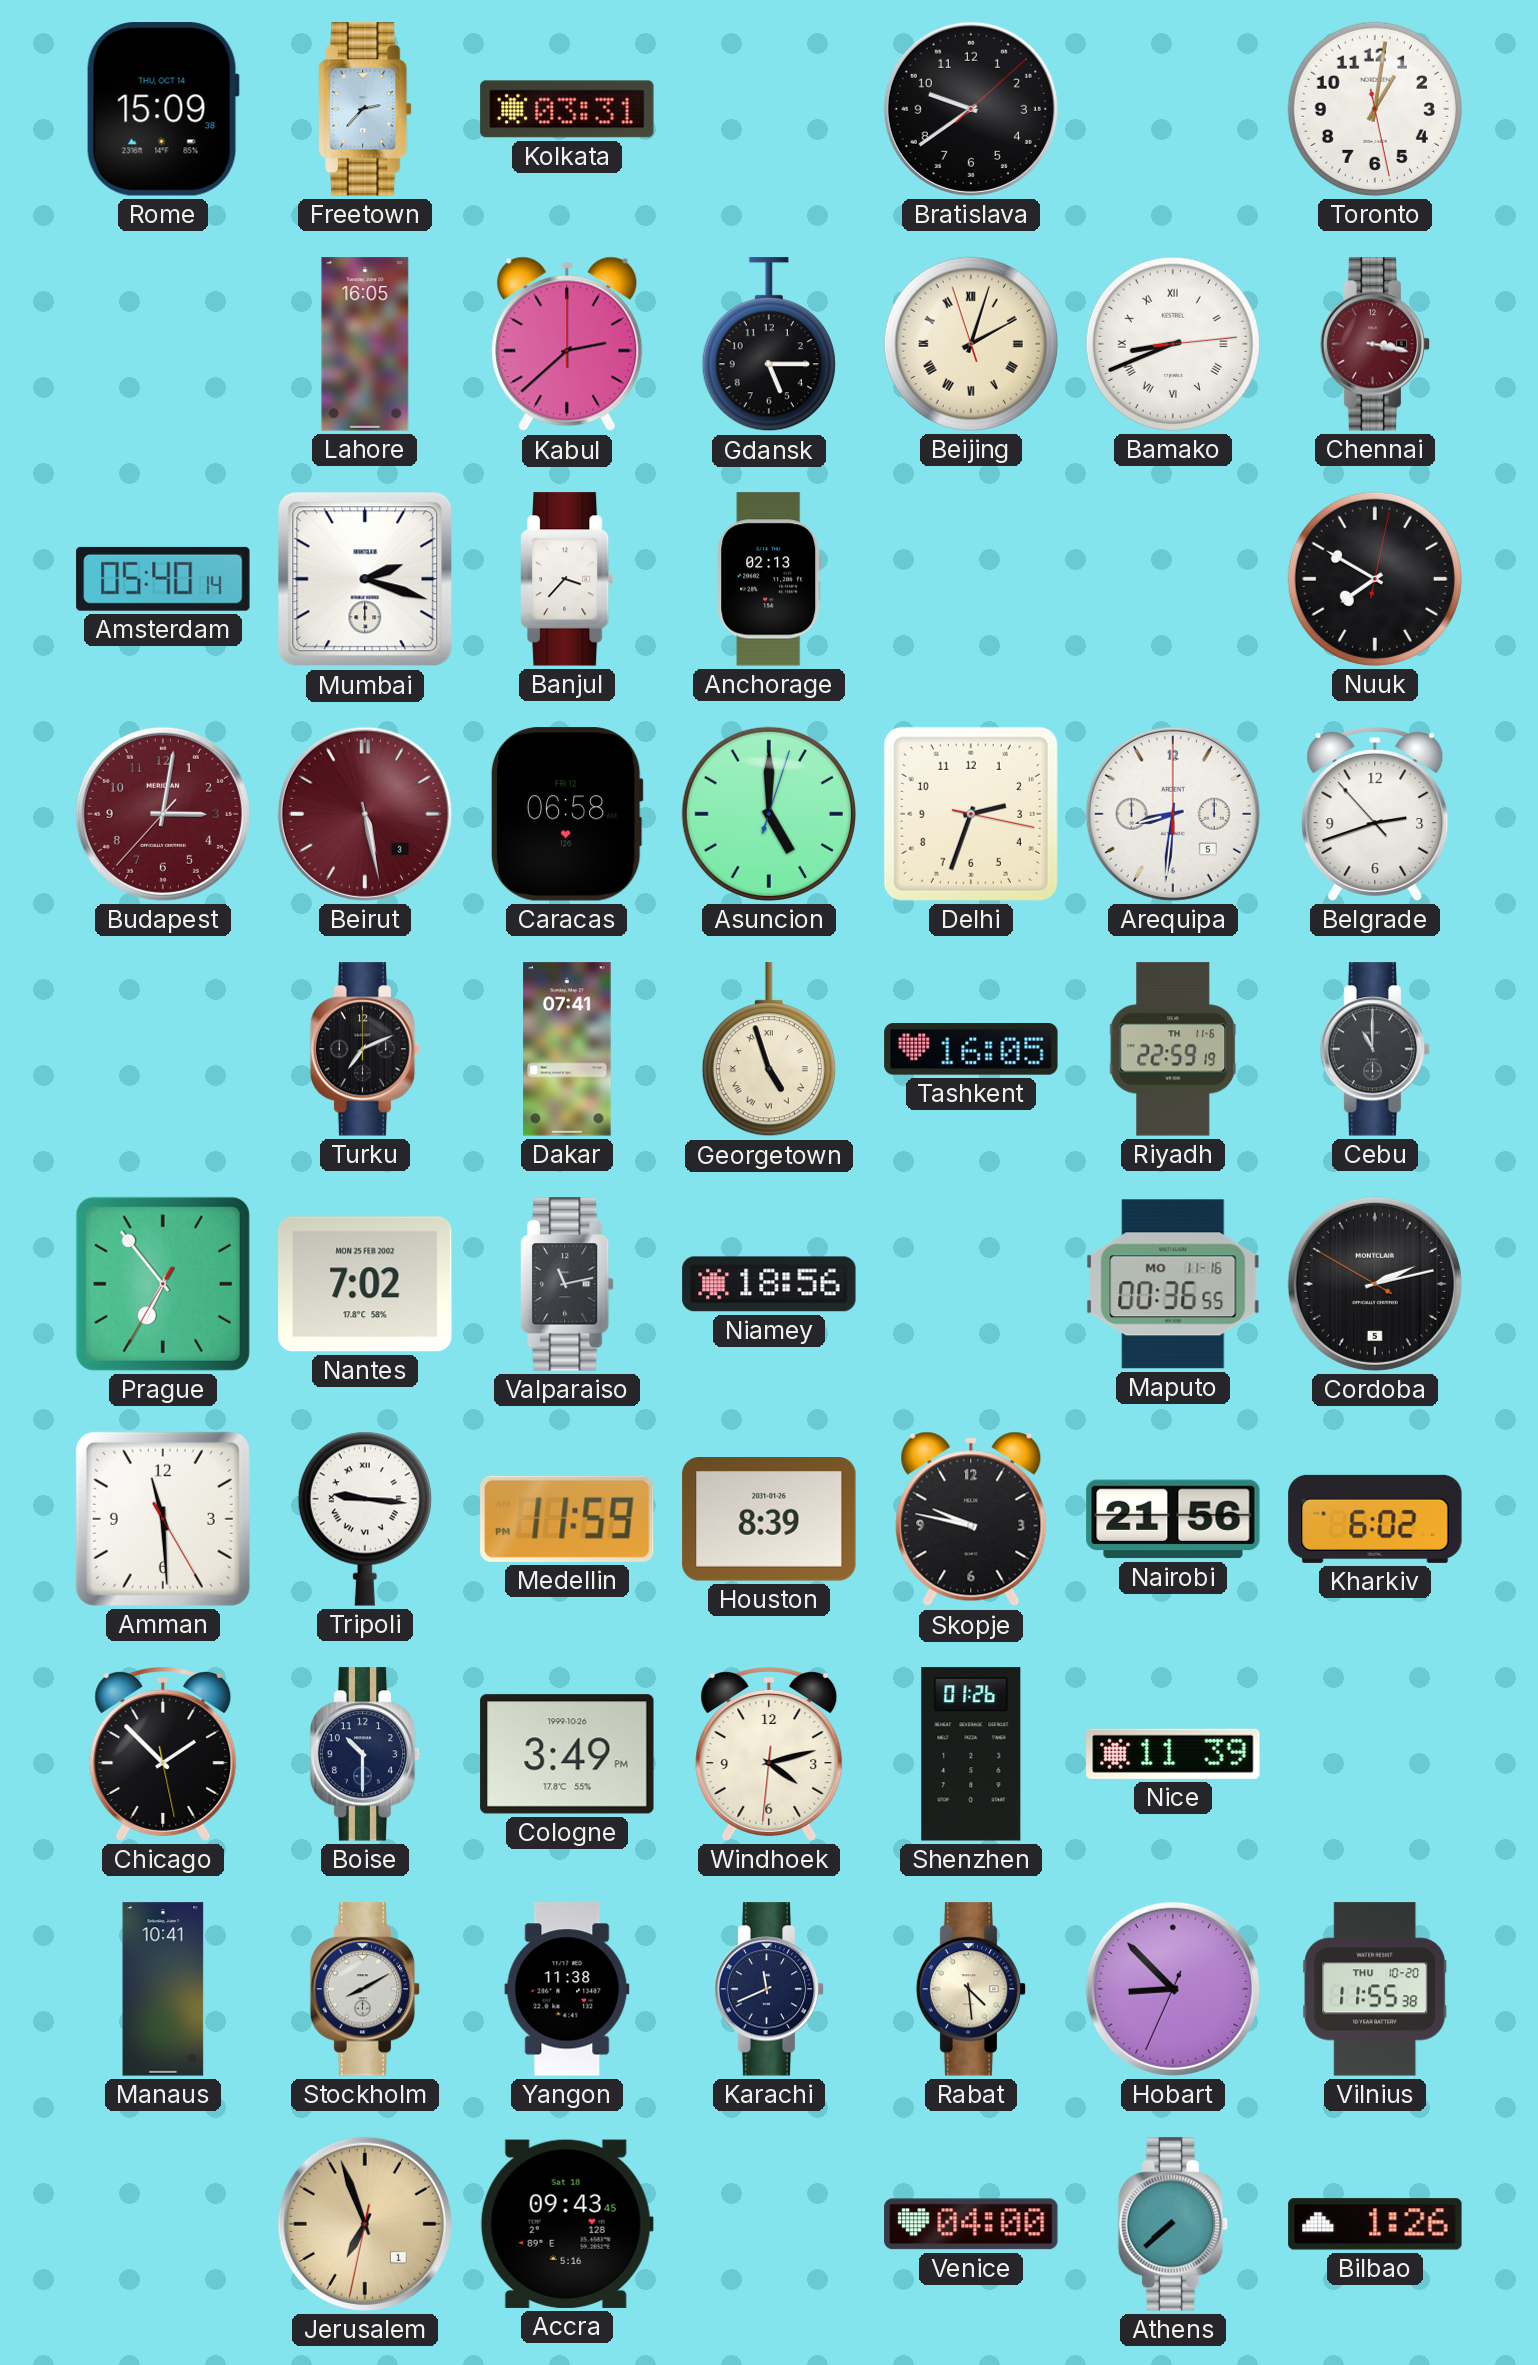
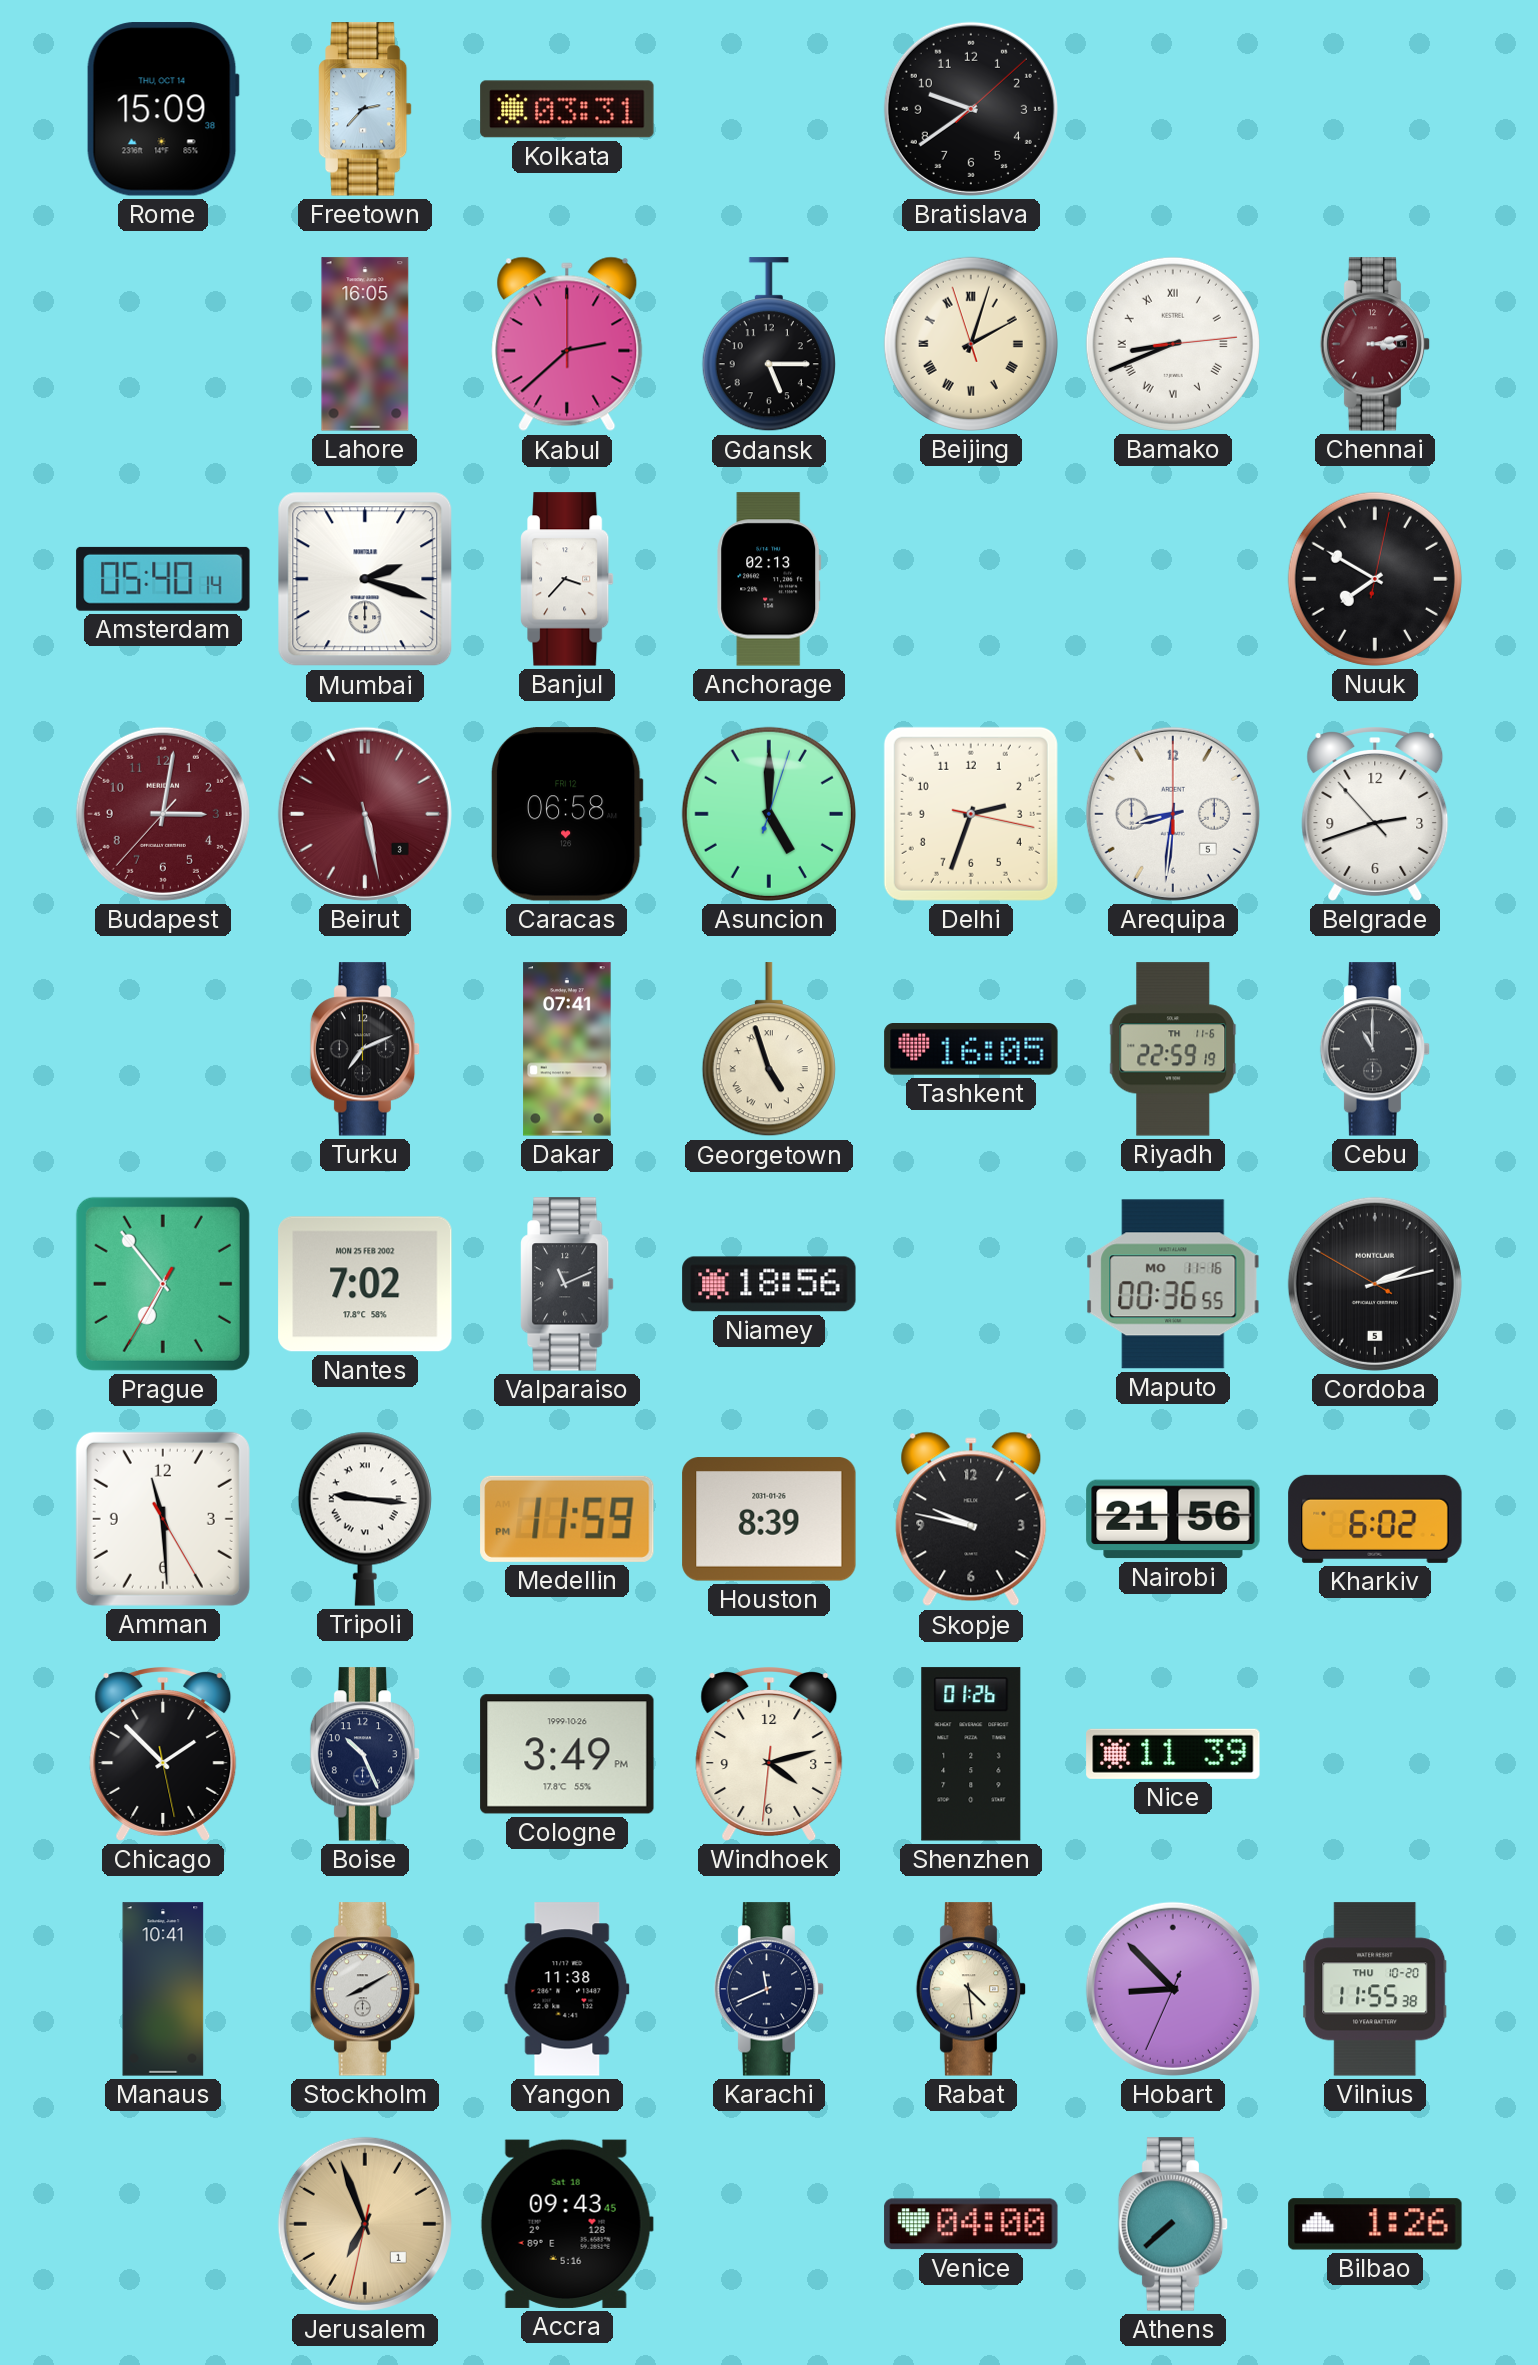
Toronto: 1:01 -> none (1375, 109)
Chennai: 3:17 -> 3:13 (1375, 344)
Valparaiso: 11:13 -> 11:11 (567, 1284)
Boise: 10:30 -> 10:26 (365, 1754)
